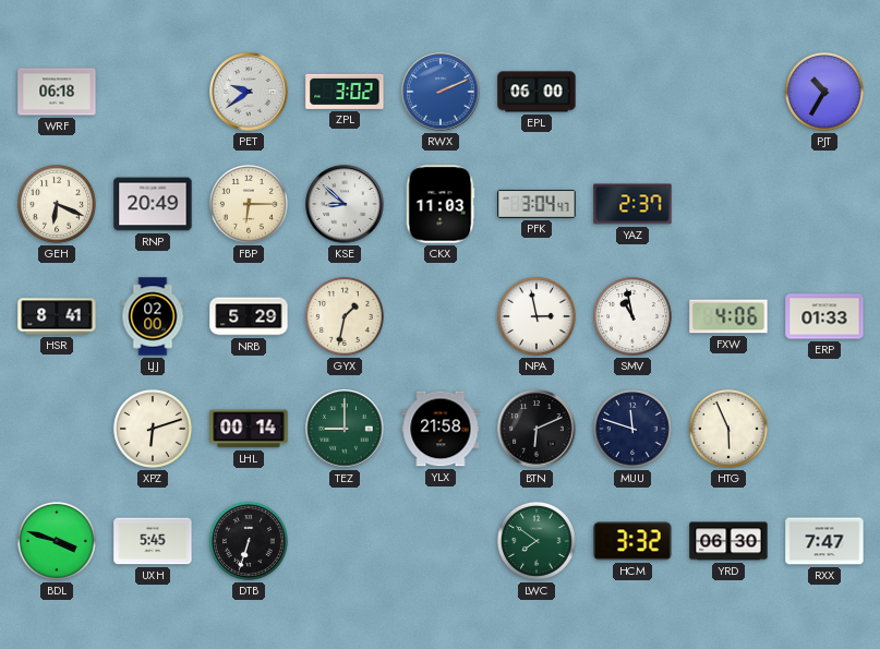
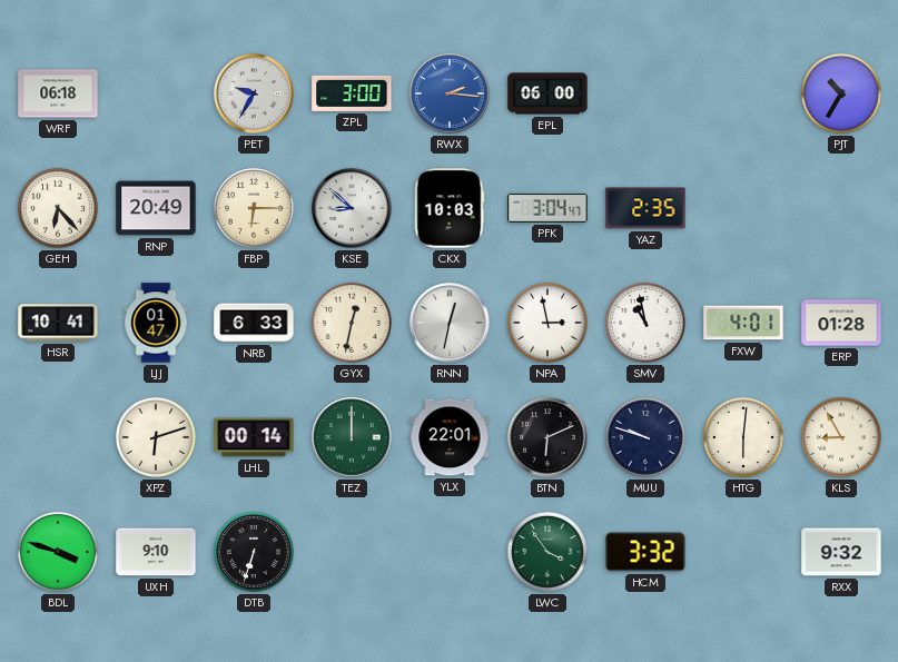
PET: 9:39 -> 9:35 (254, 93)
ZPL: 3:02 -> 3:00 (352, 93)
RWX: 2:11 -> 2:16 (450, 93)
GEH: 6:19 -> 6:23 (58, 208)
CKX: 11:03 -> 10:03 (450, 208)
YAZ: 2:37 -> 2:35 (645, 208)
HSR: 8:41 -> 10:41 (58, 323)
LJJ: 02:00 -> 01:47 (156, 323)
NRB: 5:29 -> 6:33 (254, 323)
GYX: 1:32 -> 12:32 (352, 323)
RNN: none -> 12:32 (450, 323)
FXW: 4:06 -> 4:01 (743, 323)
ERP: 01:33 -> 01:28 (841, 323)
TEZ: 9:00 -> 12:00 (352, 437)
YLX: 21:58 -> 22:01 (450, 437)
MUU: 11:48 -> 9:48 (645, 437)
HTG: 5:56 -> 6:01 (743, 437)
KLS: none -> 8:55 (841, 437)
UXH: 5:45 -> 9:10 (156, 552)
LWC: 7:51 -> 3:54 (547, 552)
YRD: 06:30 -> none (728, 541)
RXX: 7:47 -> 9:32 (841, 552)
